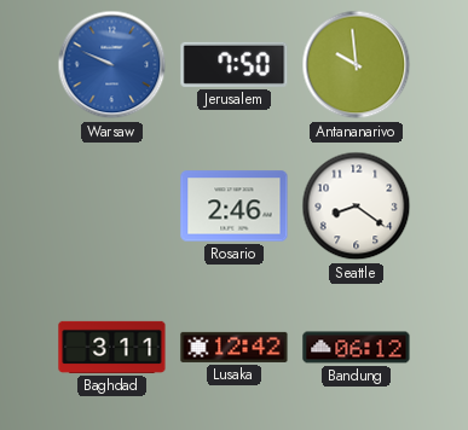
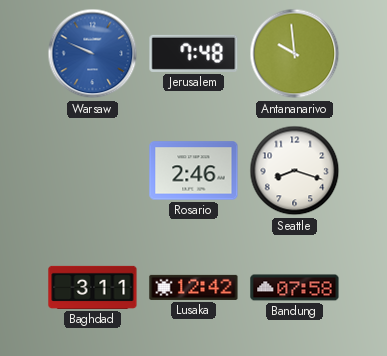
Jerusalem: 7:50 -> 7:48 (194, 53)
Seattle: 8:21 -> 8:18 (295, 171)
Bandung: 06:12 -> 07:58 (295, 288)
